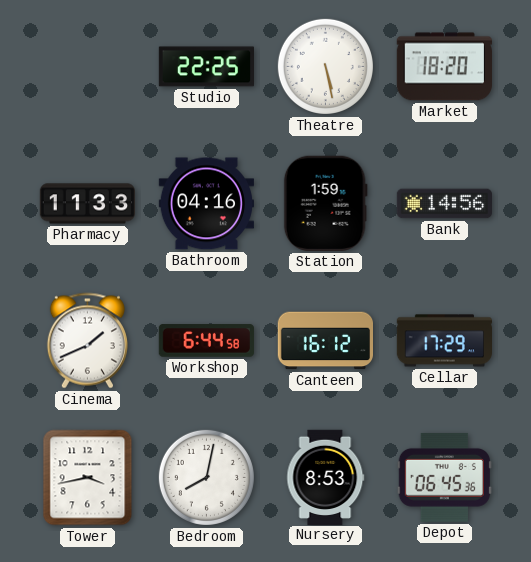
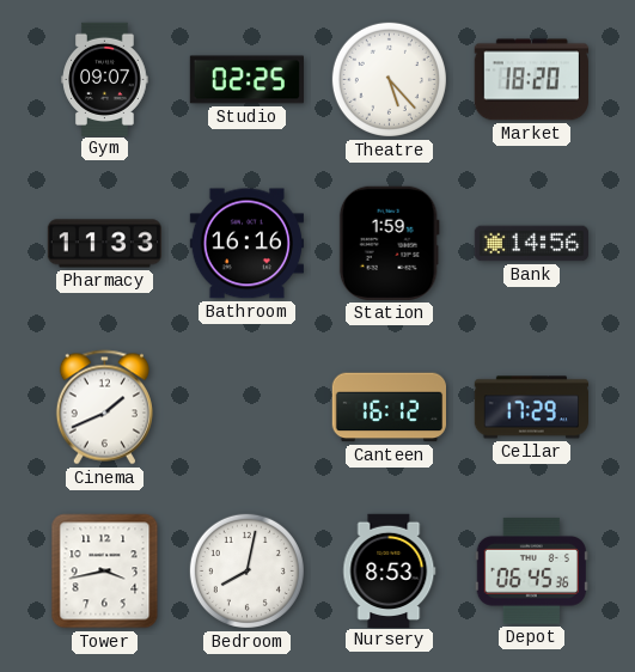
Gym: none -> 09:07 (105, 79)
Studio: 22:25 -> 02:25 (246, 80)
Theatre: 5:28 -> 5:23 (389, 79)
Bathroom: 04:16 -> 16:16 (246, 244)
Workshop: 6:44 -> none (206, 341)
